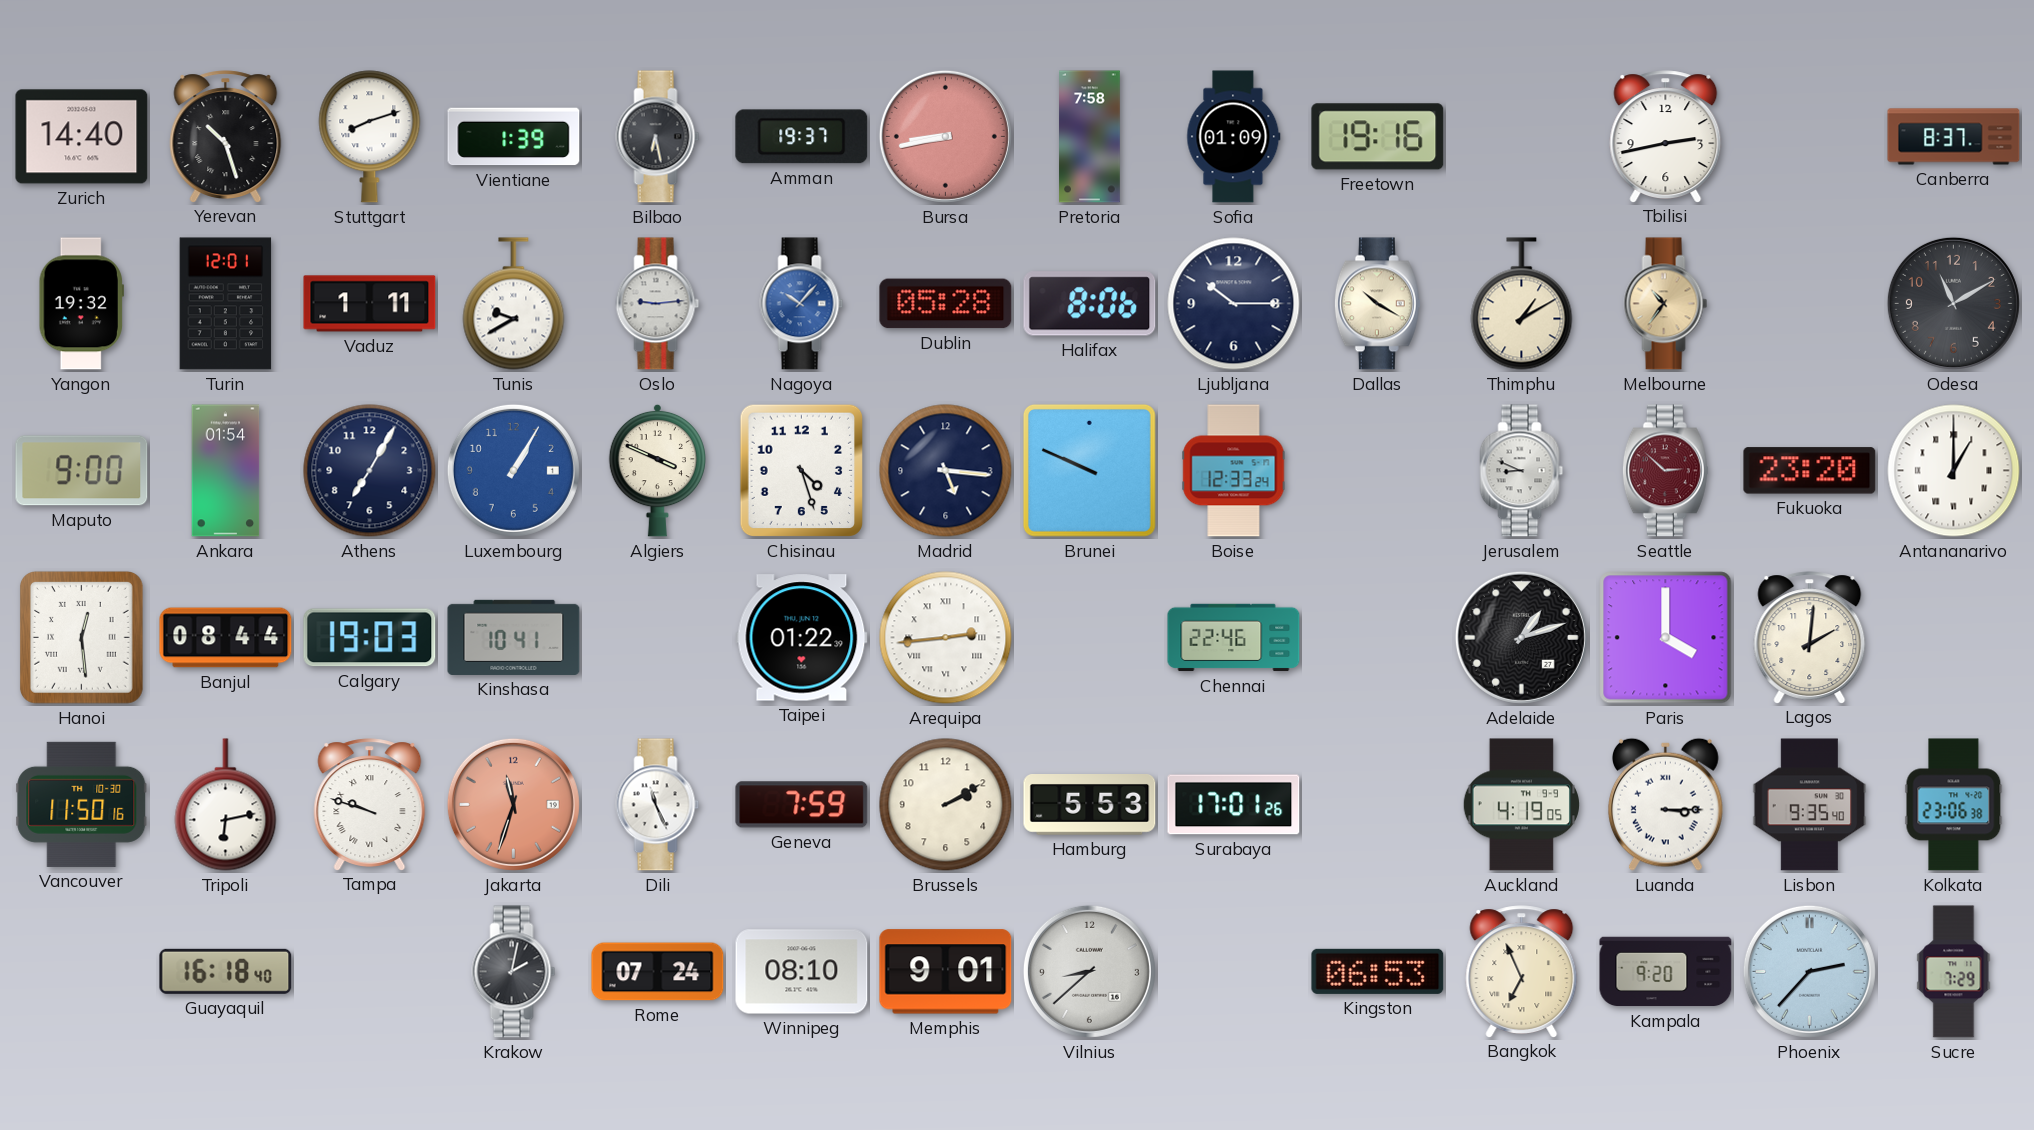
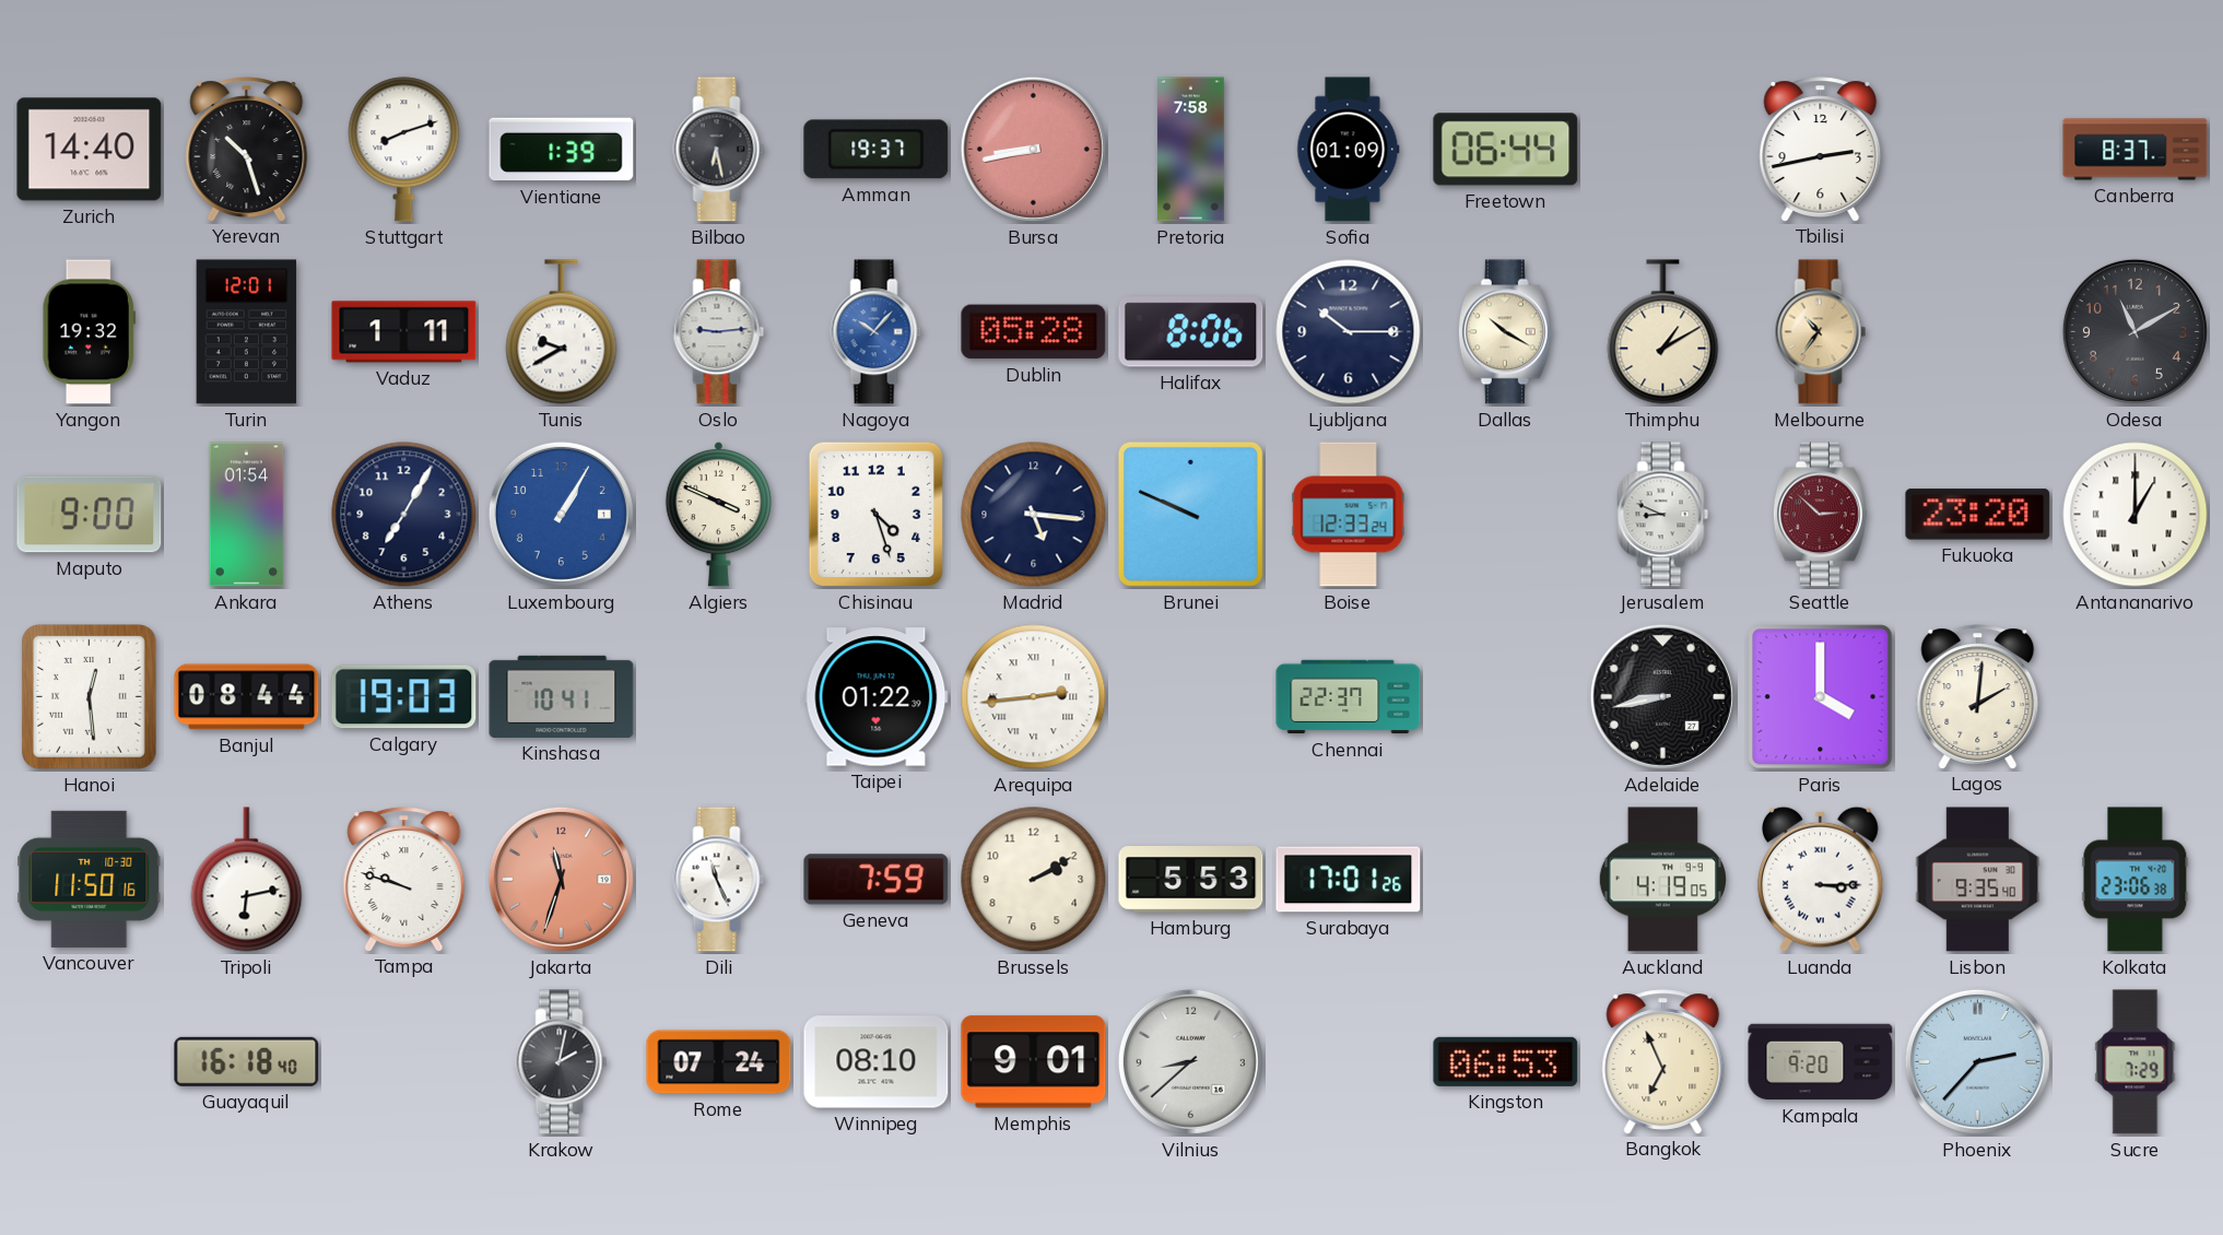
Freetown: 19:16 -> 06:44 (1506, 150)
Chennai: 22:46 -> 22:37 (1349, 697)
Adelaide: 1:12 -> 8:43 (1662, 696)
